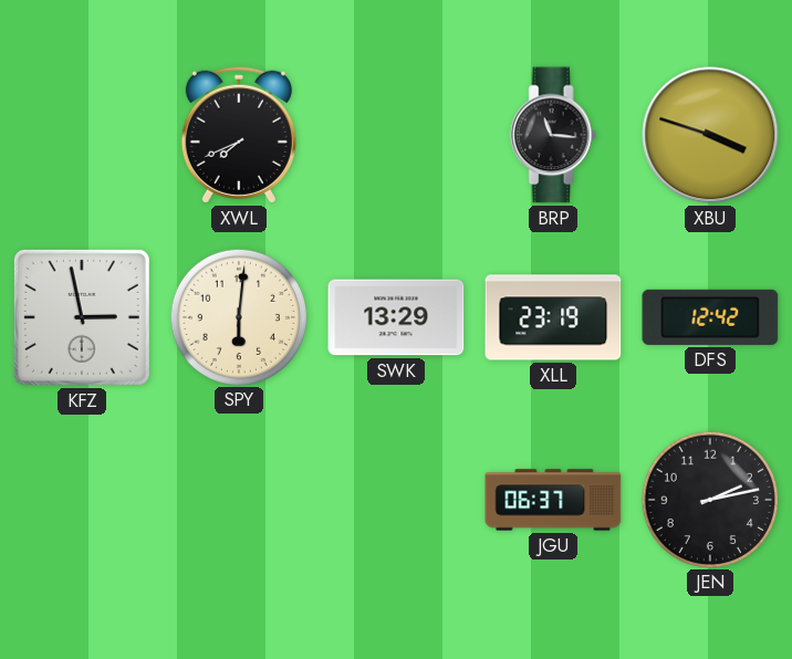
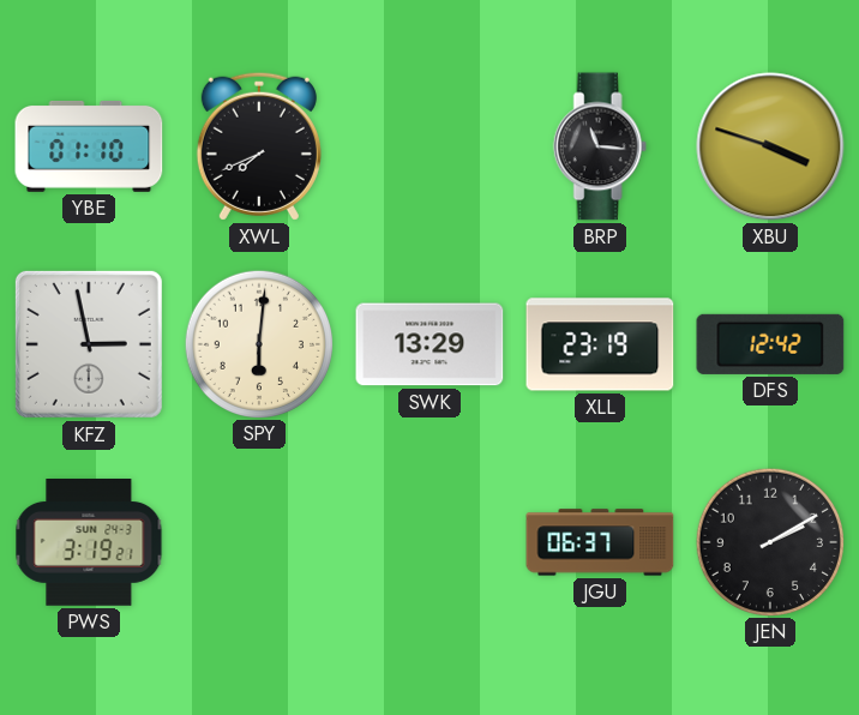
YBE: none -> 01:10 (89, 146)
PWS: none -> 3:19 (89, 543)
JEN: 2:13 -> 2:10 (769, 541)
